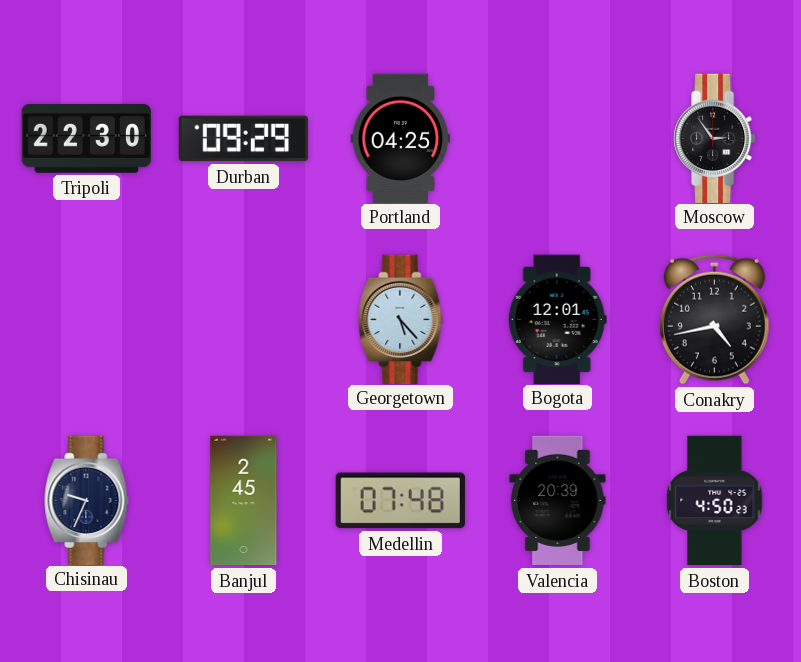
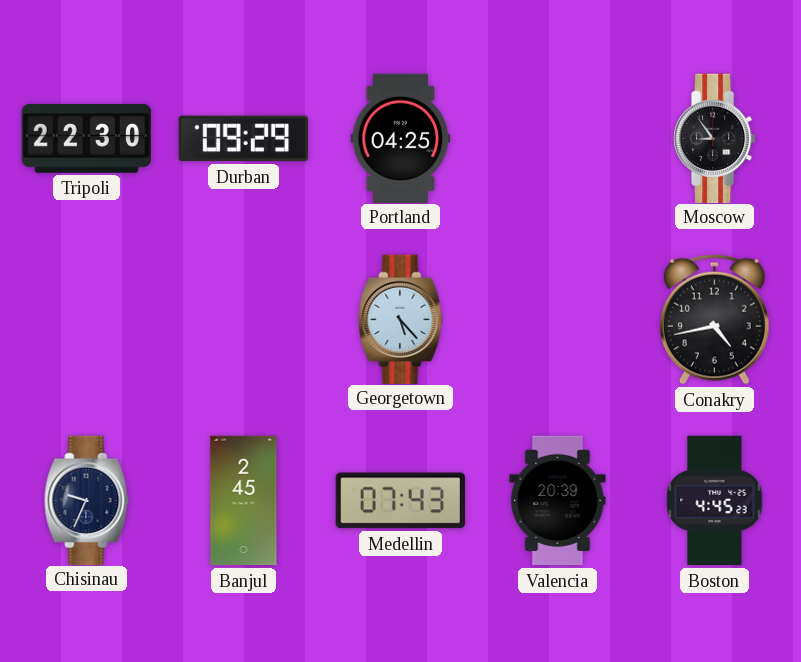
Moscow: 2:54 -> 8:54 (715, 138)
Bogota: 12:01 -> none (557, 319)
Medellin: 07:48 -> 07:43 (400, 501)
Boston: 4:50 -> 4:45 (715, 501)
